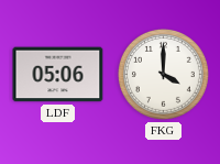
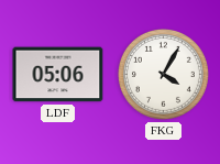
FKG: 4:00 -> 4:05 (163, 74)
